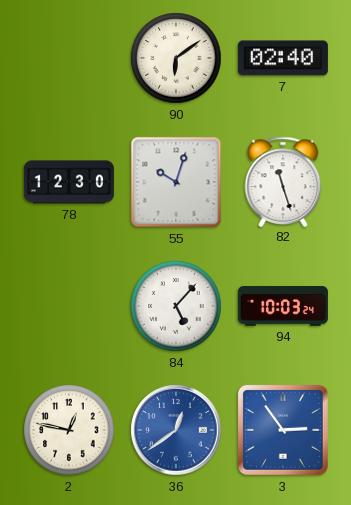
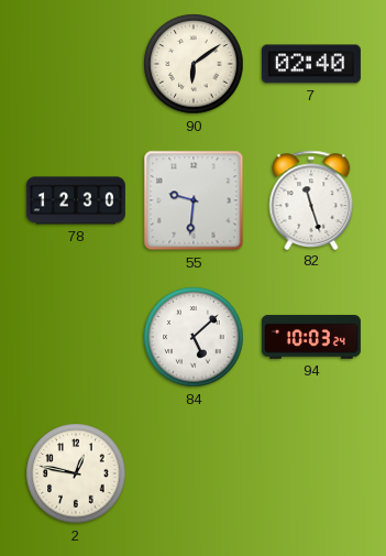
55: 10:03 -> 9:31 (194, 200)
84: 5:07 -> 5:08 (194, 337)
36: 12:39 -> none (176, 430)
3: 2:54 -> none (283, 430)
